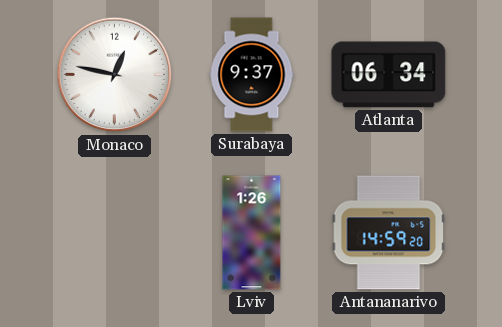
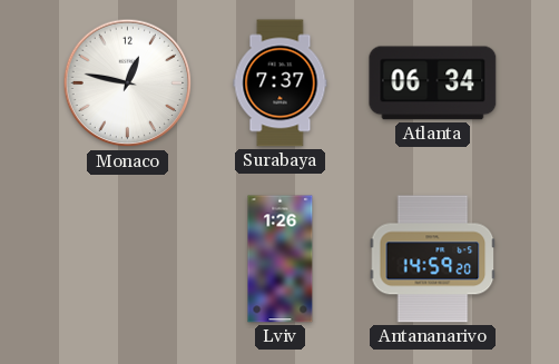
Surabaya: 9:37 -> 7:37 (281, 83)
